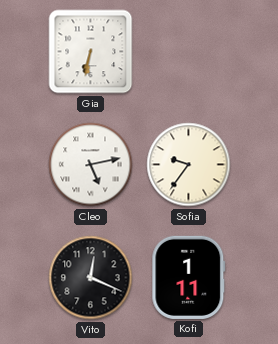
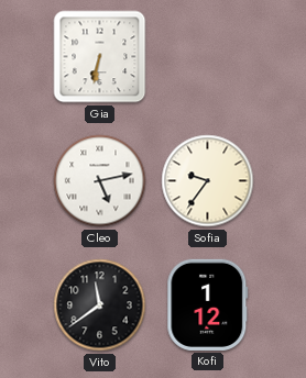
Vito: 12:19 -> 11:39 (100, 305)
Kofi: 1:11 -> 1:12 (208, 304)
